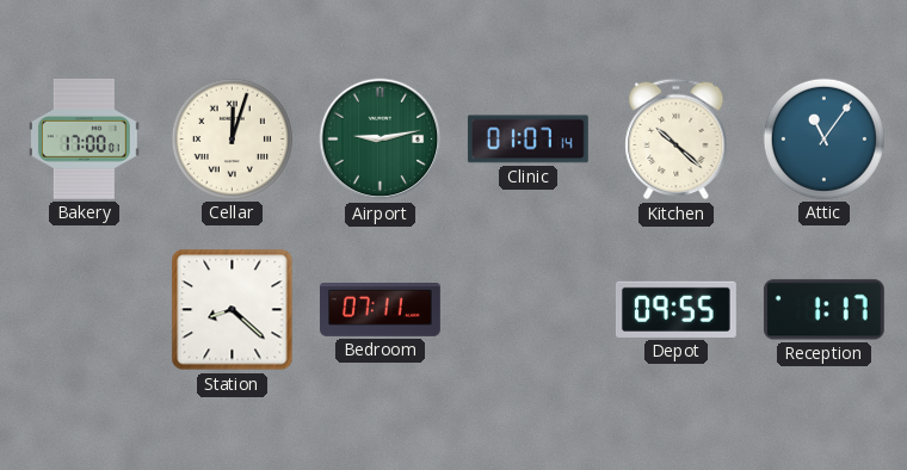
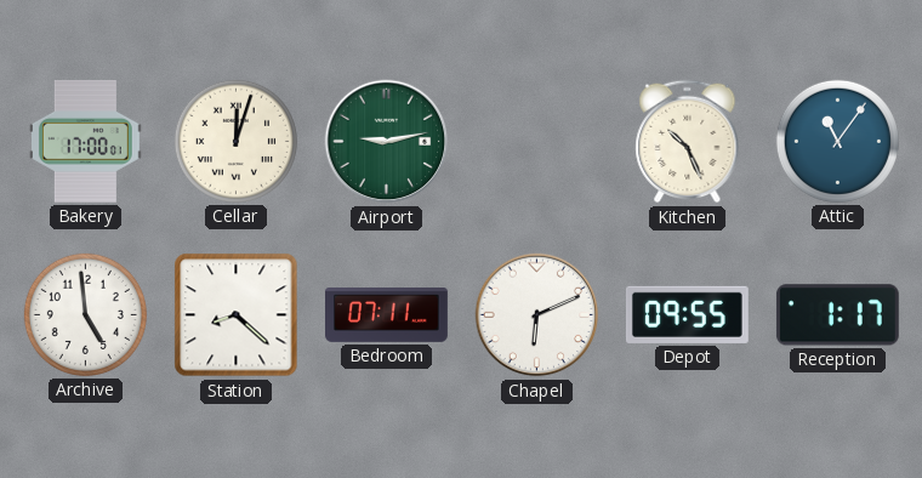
Clinic: 01:07 -> none (527, 140)
Kitchen: 10:22 -> 10:26 (688, 142)
Archive: none -> 4:59 (85, 314)
Chapel: none -> 6:11 (537, 315)
